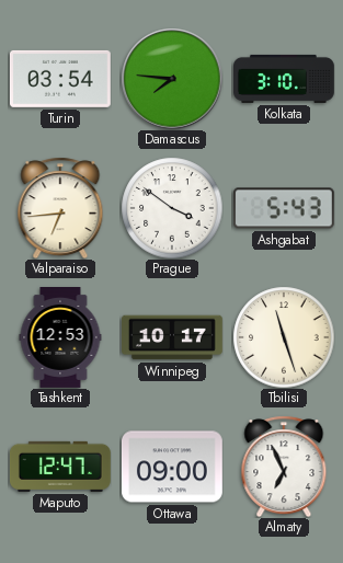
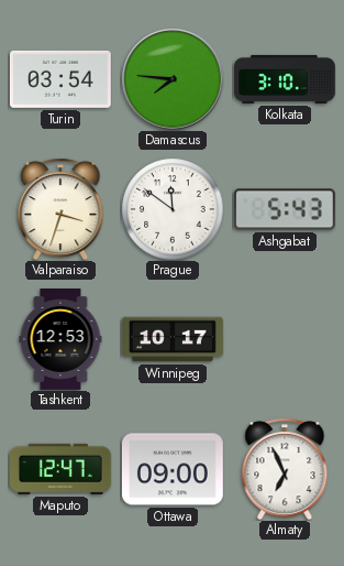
Valparaiso: 6:44 -> 3:33 (60, 209)
Prague: 3:51 -> 11:51 (173, 209)
Tbilisi: 11:27 -> none (284, 337)
